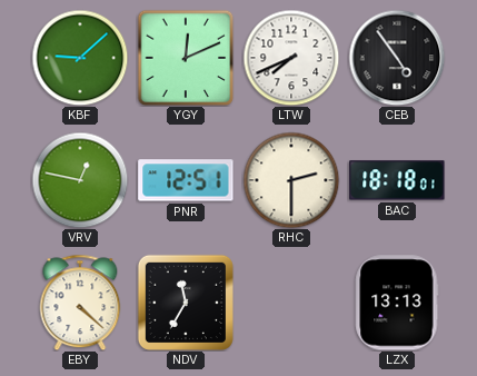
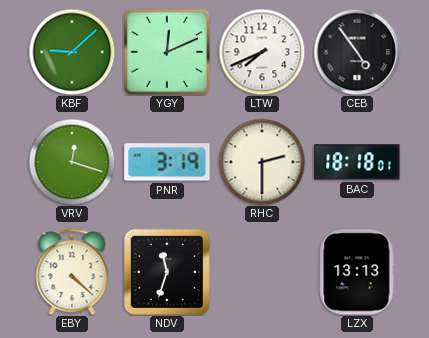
VRV: 12:47 -> 12:18 (72, 162)
PNR: 12:51 -> 3:19 (167, 162)
NDV: 11:35 -> 11:33 (167, 272)
